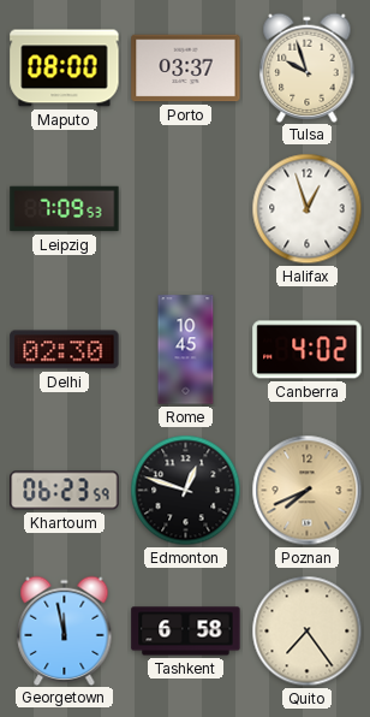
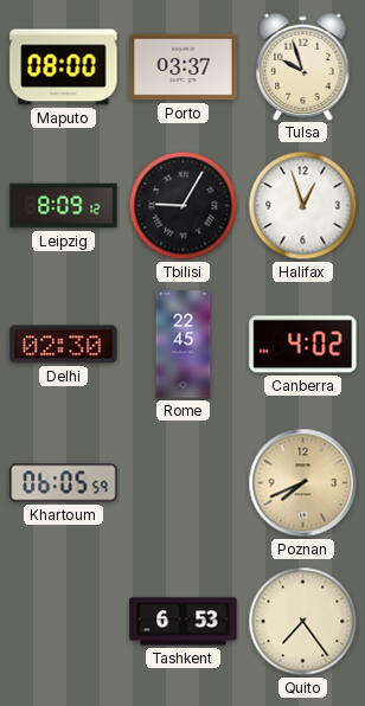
Leipzig: 7:09 -> 8:09 (64, 206)
Tbilisi: none -> 9:05 (184, 206)
Rome: 10:45 -> 22:45 (184, 345)
Khartoum: 06:23 -> 06:05 (64, 483)
Edmonton: 12:48 -> none (186, 491)
Georgetown: 11:58 -> none (65, 630)
Tashkent: 6:58 -> 6:53 (184, 622)
